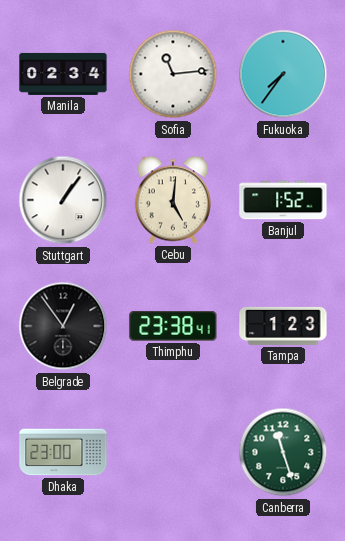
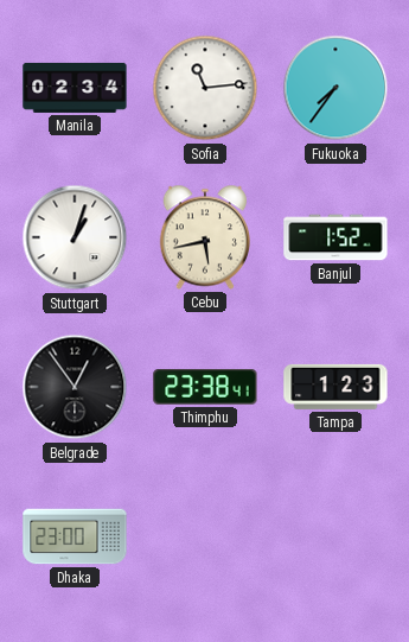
Stuttgart: 1:06 -> 1:03 (75, 237)
Cebu: 5:01 -> 5:43 (204, 237)
Canberra: 11:27 -> none (283, 452)
